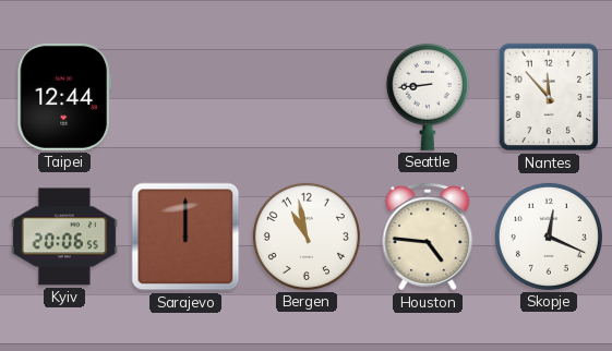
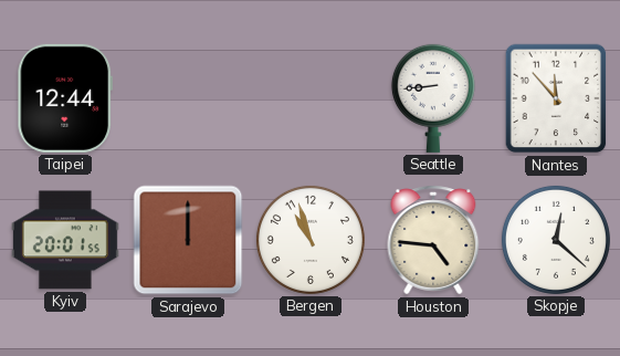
Kyiv: 20:06 -> 20:01 (65, 240)
Bergen: 10:58 -> 10:57 (311, 240)
Skopje: 12:19 -> 12:22 (556, 240)
